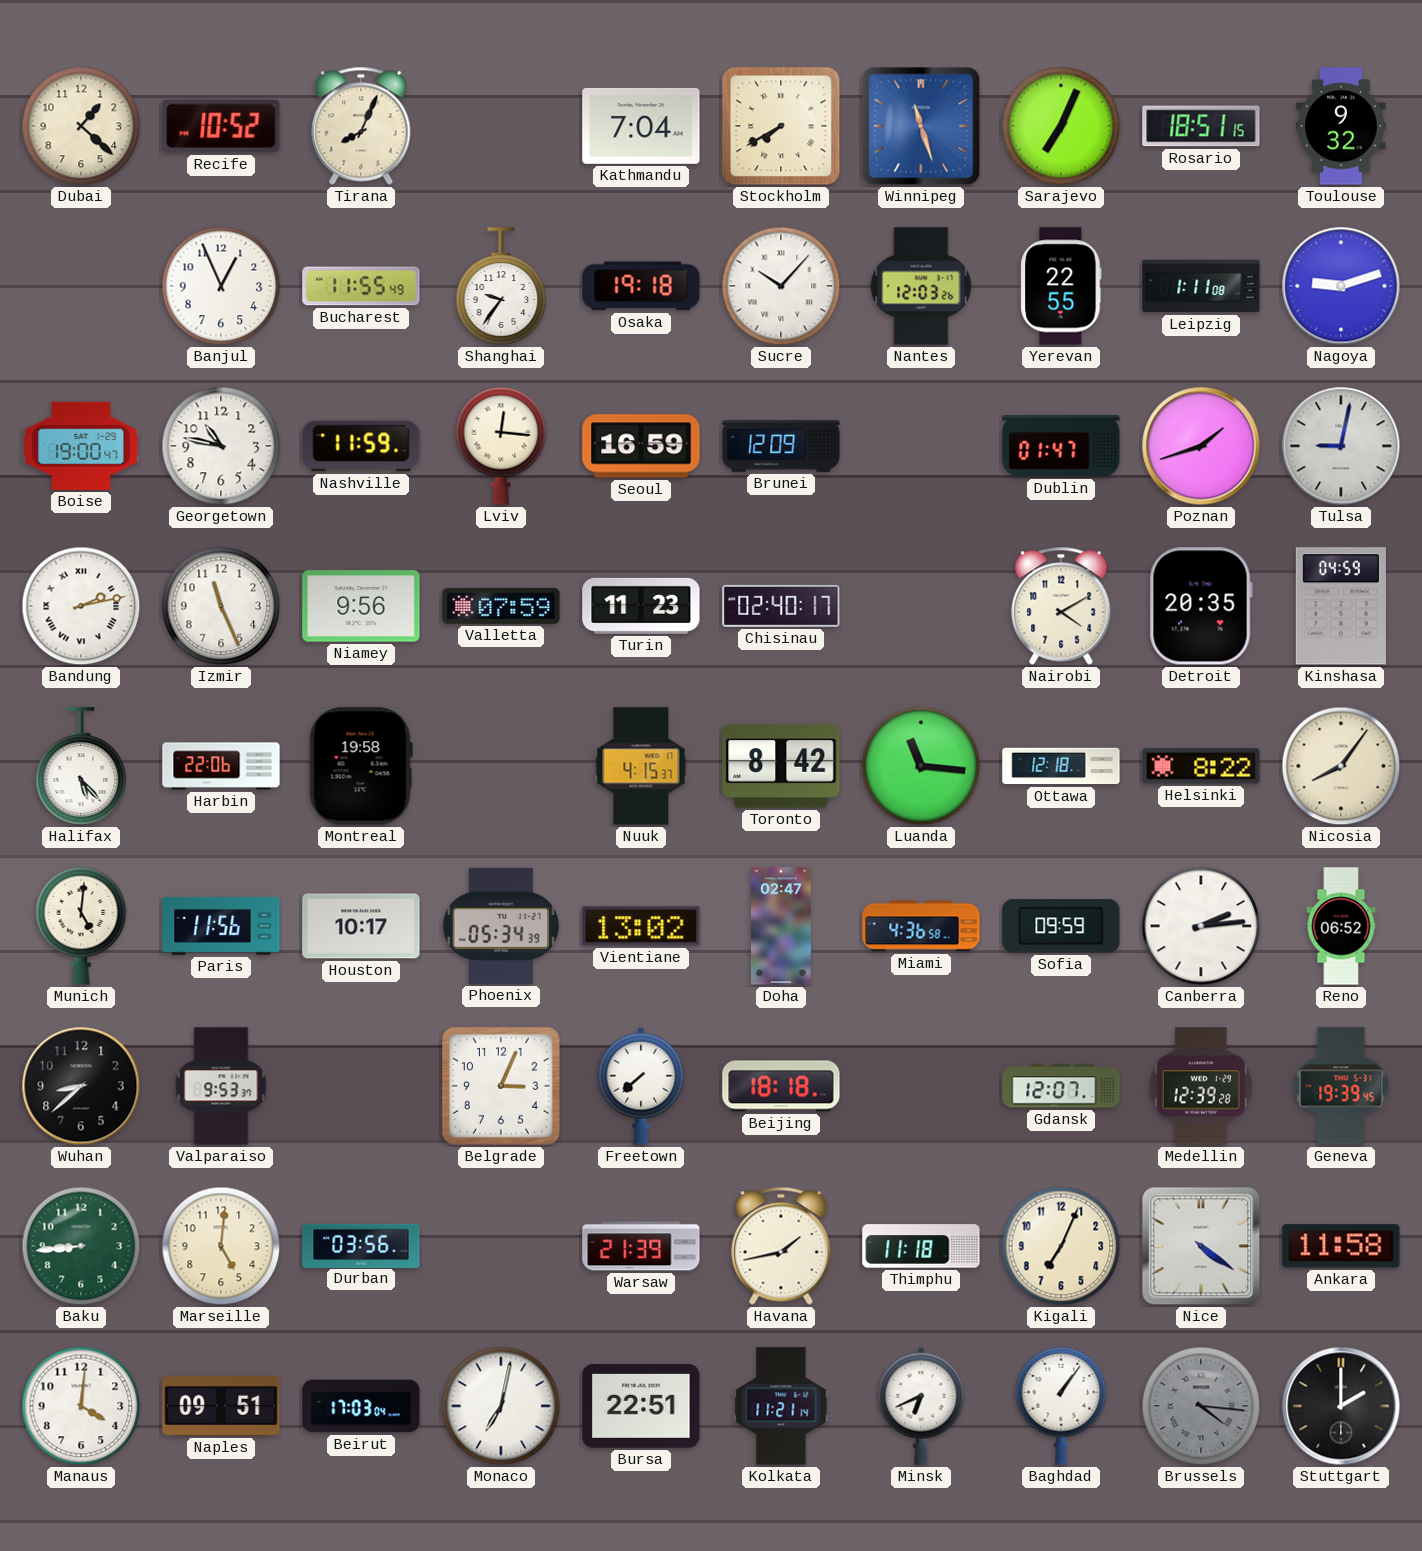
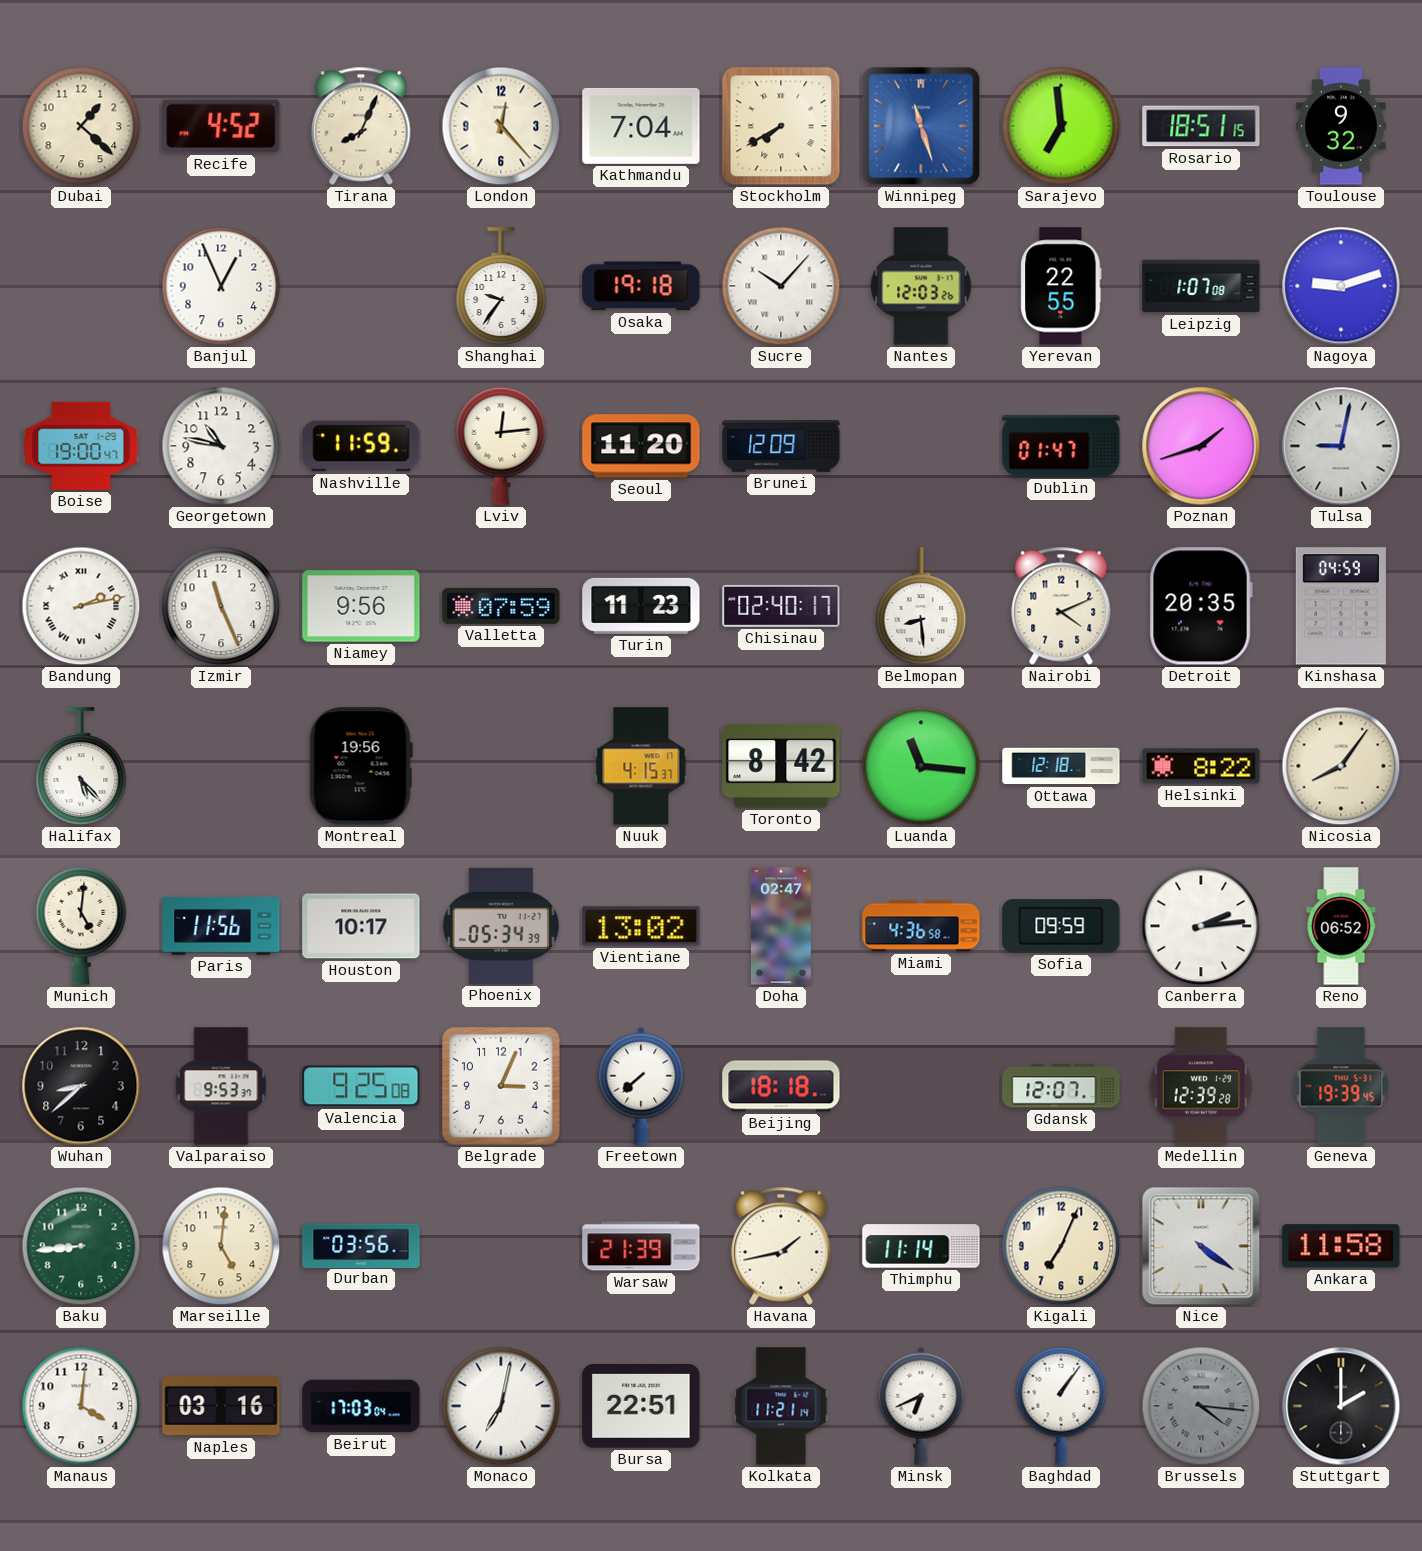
Recife: 10:52 -> 4:52 (221, 126)
London: none -> 12:23 (501, 126)
Sarajevo: 7:04 -> 6:59 (1061, 126)
Bucharest: 11:55 -> none (361, 286)
Leipzig: 1:11 -> 1:07 (1201, 286)
Lviv: 12:16 -> 12:14 (501, 446)
Seoul: 16:59 -> 11:20 (641, 446)
Belmopan: none -> 8:29 (921, 606)
Nairobi: 4:10 -> 4:11 (1061, 606)
Harbin: 22:06 -> none (221, 766)
Montreal: 19:58 -> 19:56 (361, 766)
Valencia: none -> 9:25 (361, 1086)
Thimphu: 11:18 -> 11:14 (921, 1246)
Naples: 09:51 -> 03:16 (221, 1406)
